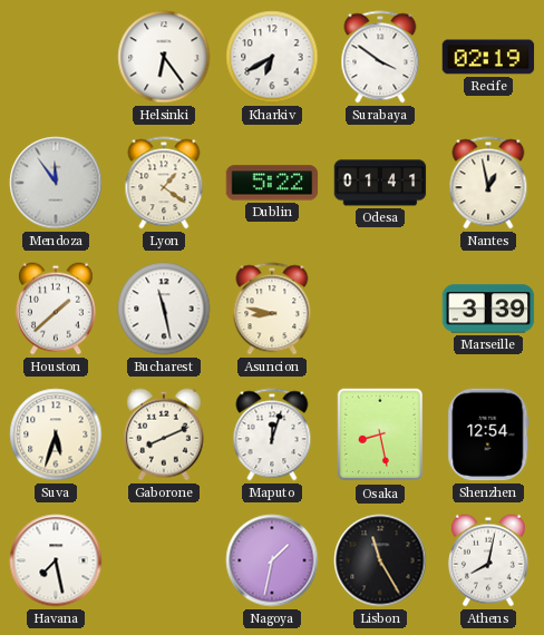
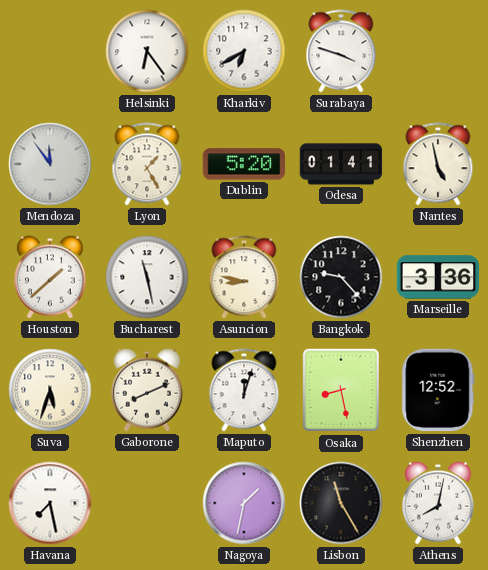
Surabaya: 3:51 -> 3:48 (341, 51)
Recife: 02:19 -> none (488, 57)
Lyon: 1:21 -> 1:25 (147, 164)
Dublin: 5:22 -> 5:20 (244, 164)
Nantes: 12:58 -> 4:58 (438, 164)
Bangkok: none -> 9:23 (341, 277)
Marseille: 3:39 -> 3:36 (438, 277)
Shenzhen: 12:54 -> 12:52 (438, 390)
